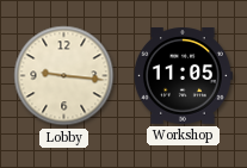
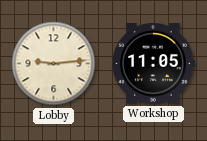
Lobby: 9:16 -> 9:14 (54, 64)
